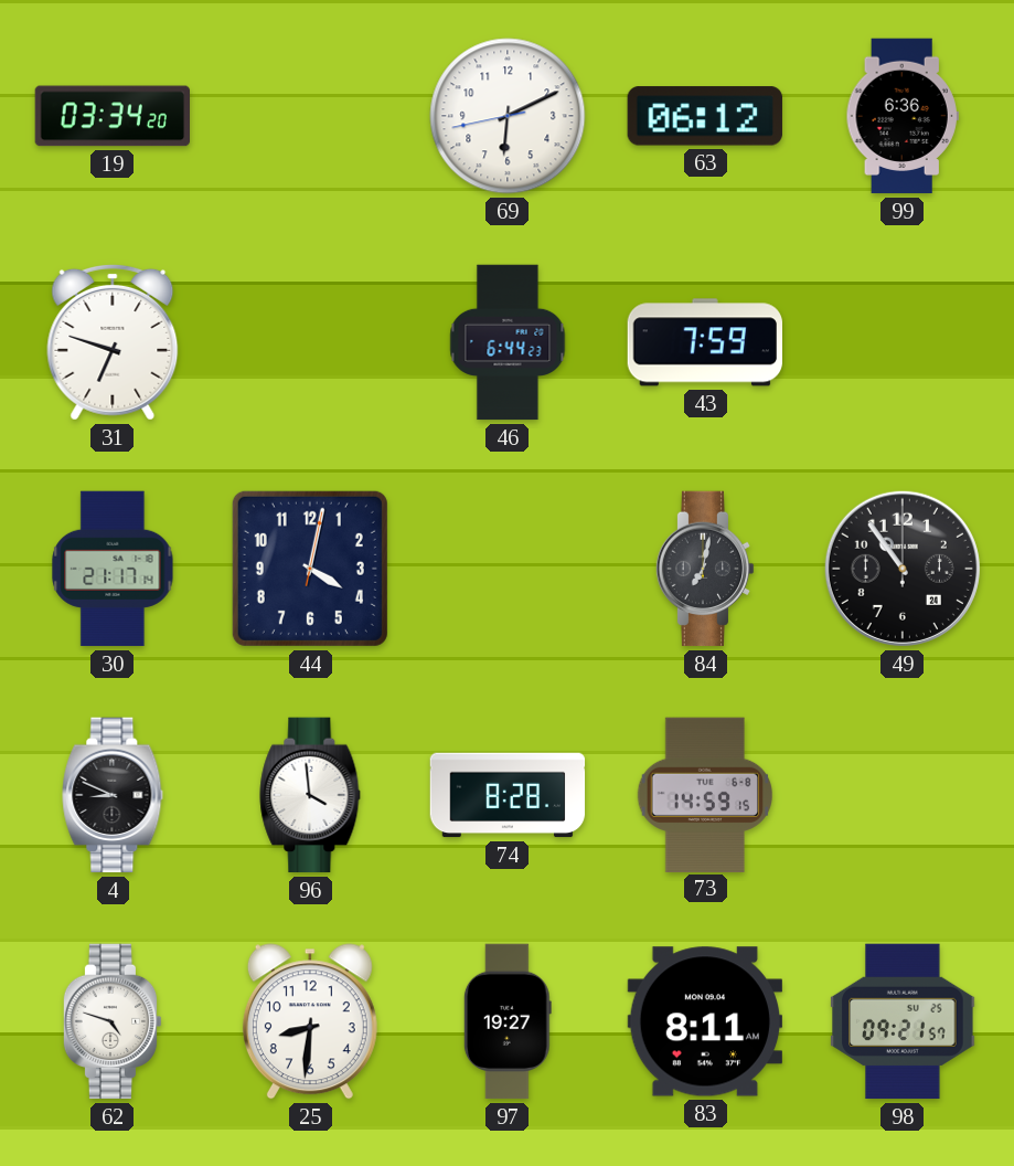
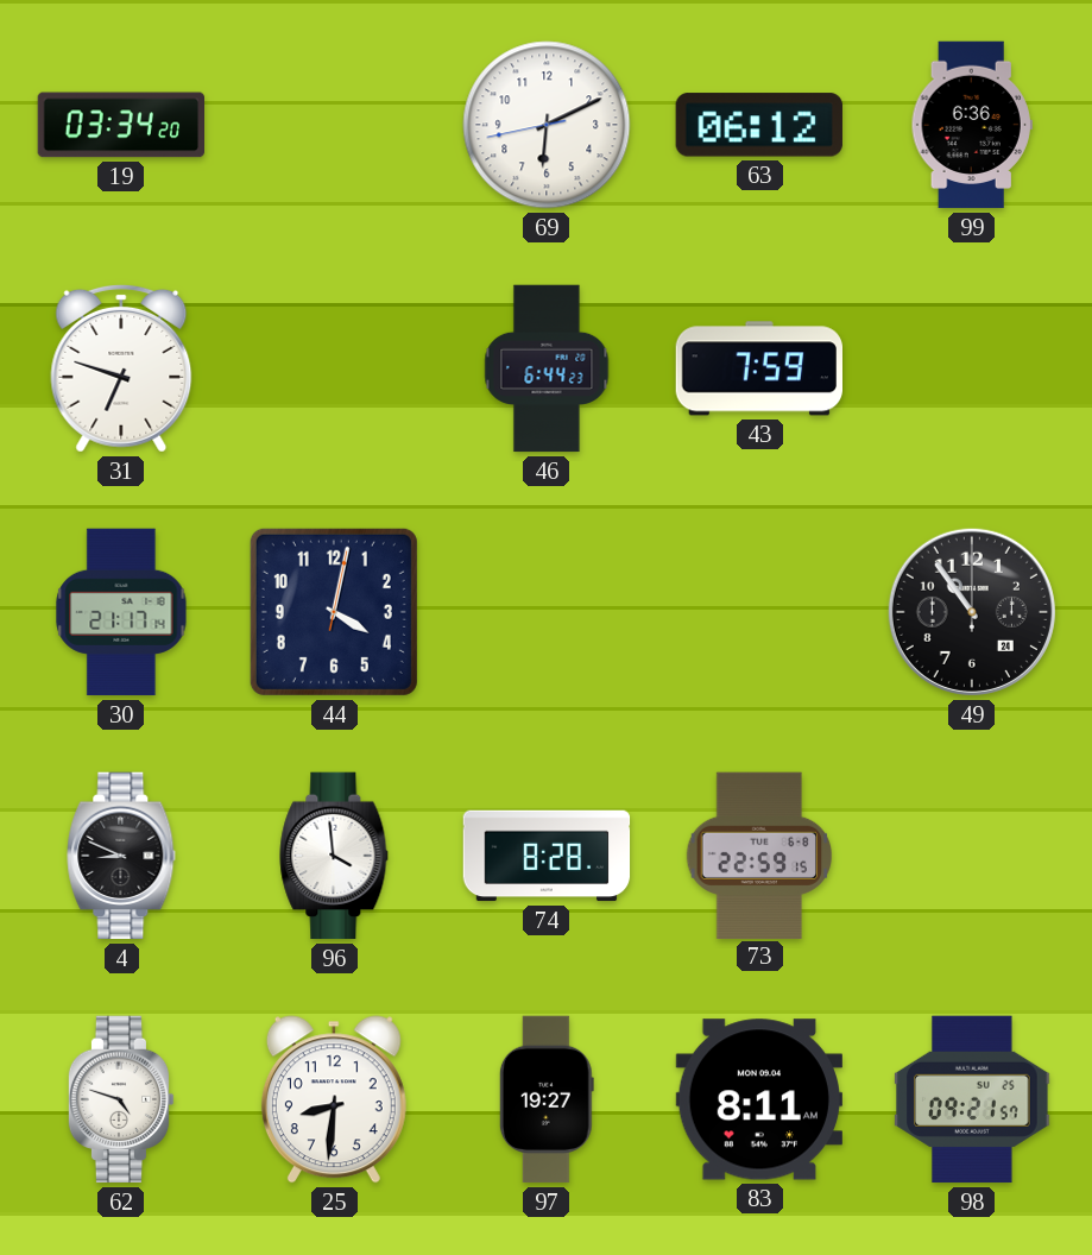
84: 7:02 -> none (705, 569)
73: 14:59 -> 22:59 (759, 854)
